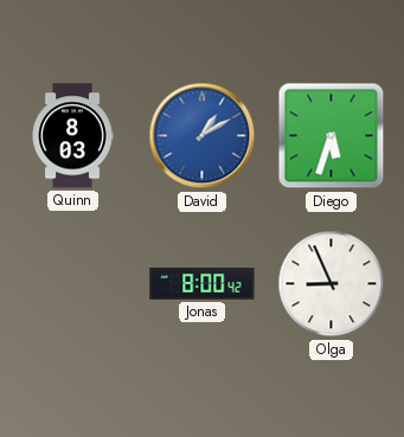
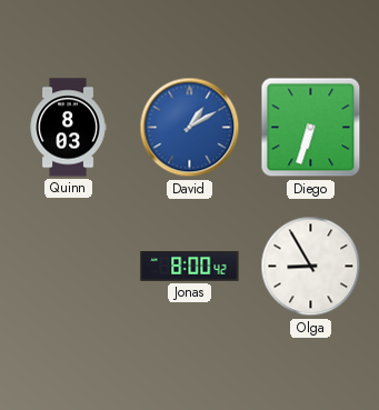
Diego: 5:33 -> 6:33 (311, 128)
Olga: 8:56 -> 8:55 (311, 267)
